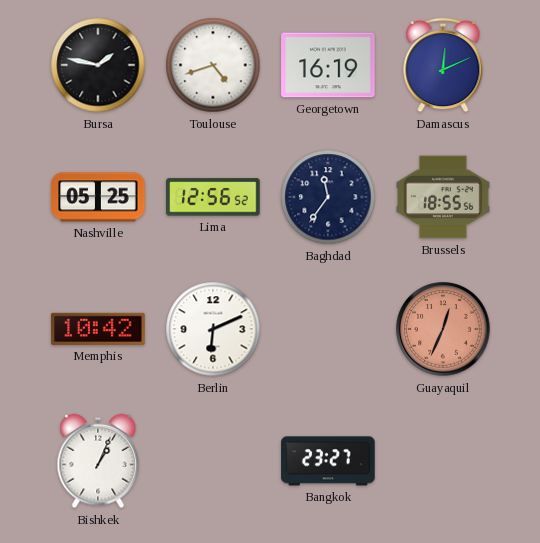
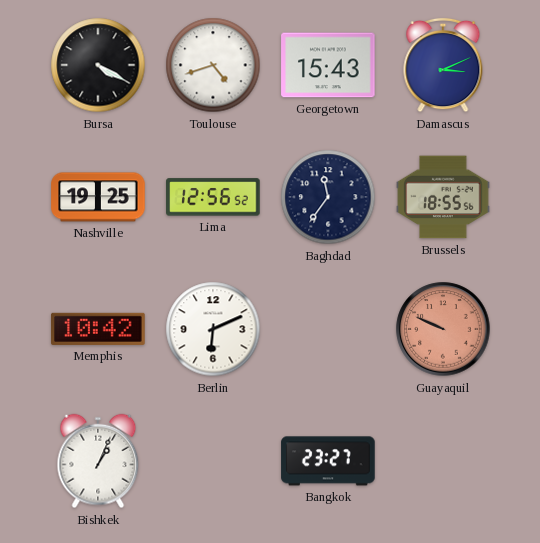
Bursa: 1:47 -> 4:20 (98, 65)
Georgetown: 16:19 -> 15:43 (328, 65)
Damascus: 12:11 -> 3:11 (443, 65)
Nashville: 05:25 -> 19:25 (98, 197)
Guayaquil: 12:34 -> 9:49 (443, 329)
